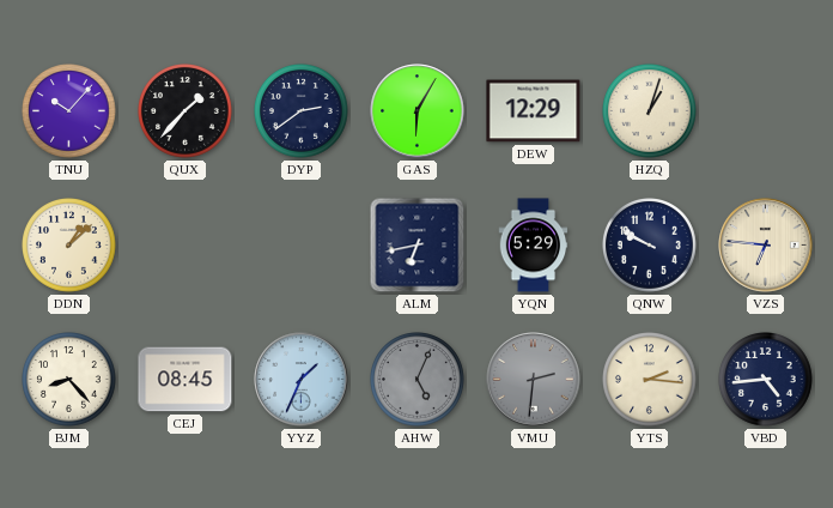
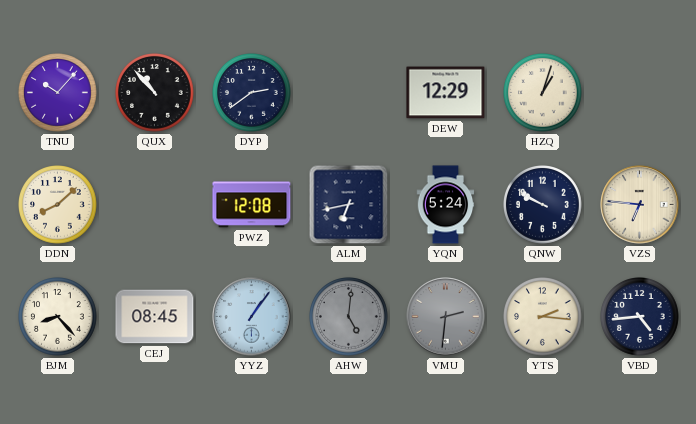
QUX: 1:37 -> 10:53 (155, 93)
GAS: 6:05 -> none (418, 111)
DDN: 1:08 -> 8:08 (58, 205)
PWZ: none -> 12:08 (252, 205)
YQN: 5:29 -> 5:24 (446, 205)
YYZ: 1:34 -> 1:06 (252, 317)
AHW: 5:04 -> 5:01 (349, 317)
